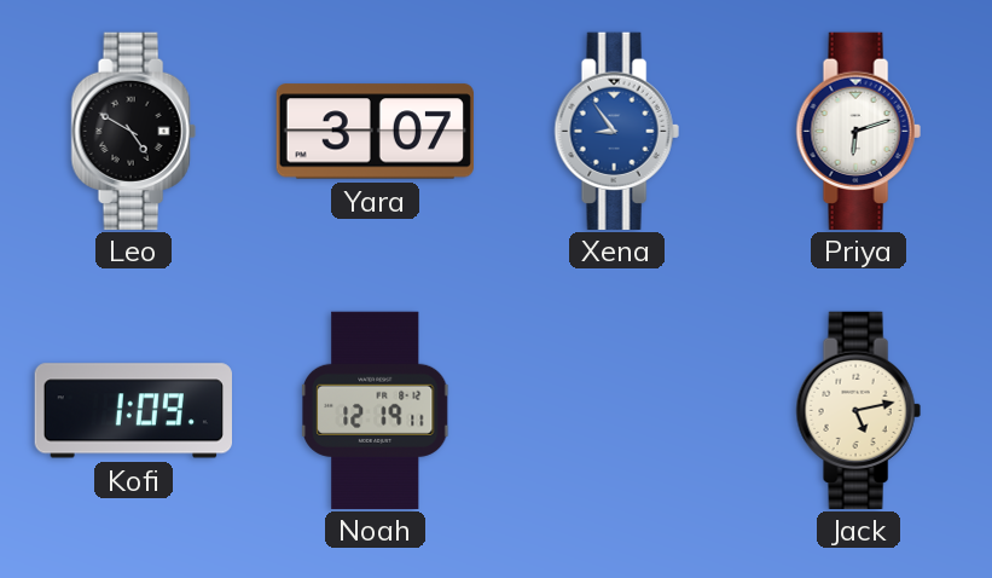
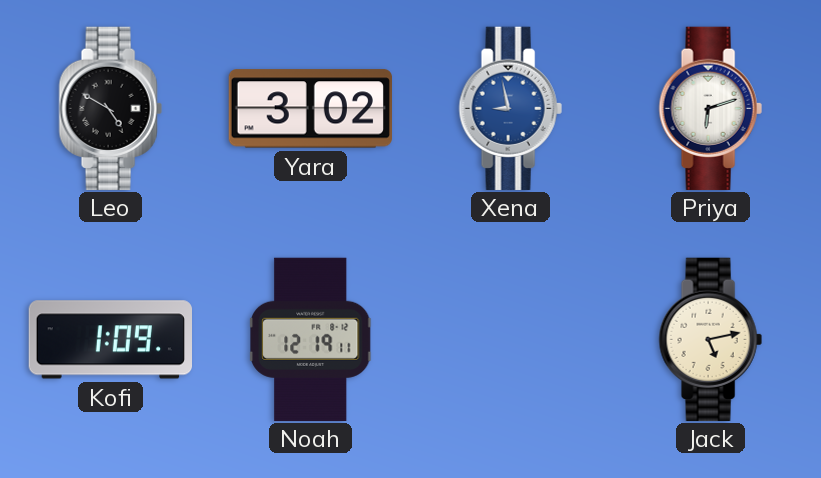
Yara: 3:07 -> 3:02 (310, 109)
Xena: 8:54 -> 8:58 (510, 108)
